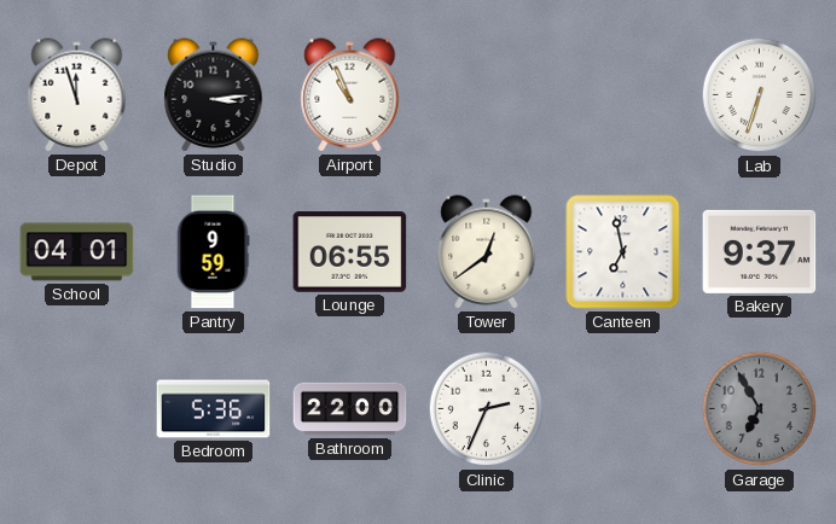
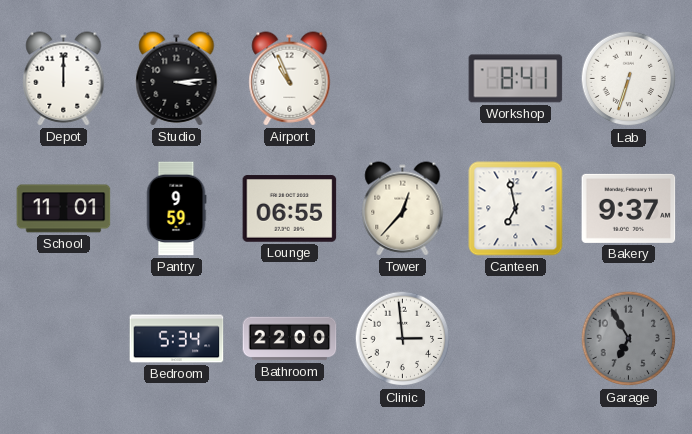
Depot: 11:57 -> 12:00 (64, 79)
Workshop: none -> 8:41 (516, 79)
School: 04:01 -> 11:01 (64, 209)
Tower: 12:39 -> 12:37 (403, 209)
Bedroom: 5:36 -> 5:34 (177, 339)
Clinic: 2:34 -> 2:59 (403, 339)
